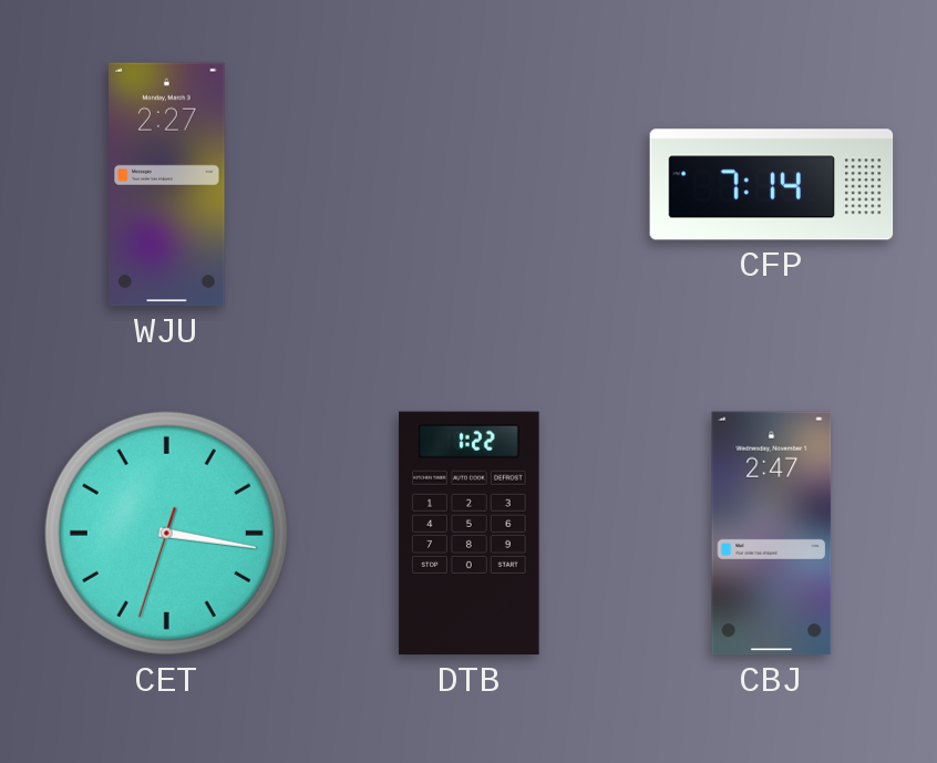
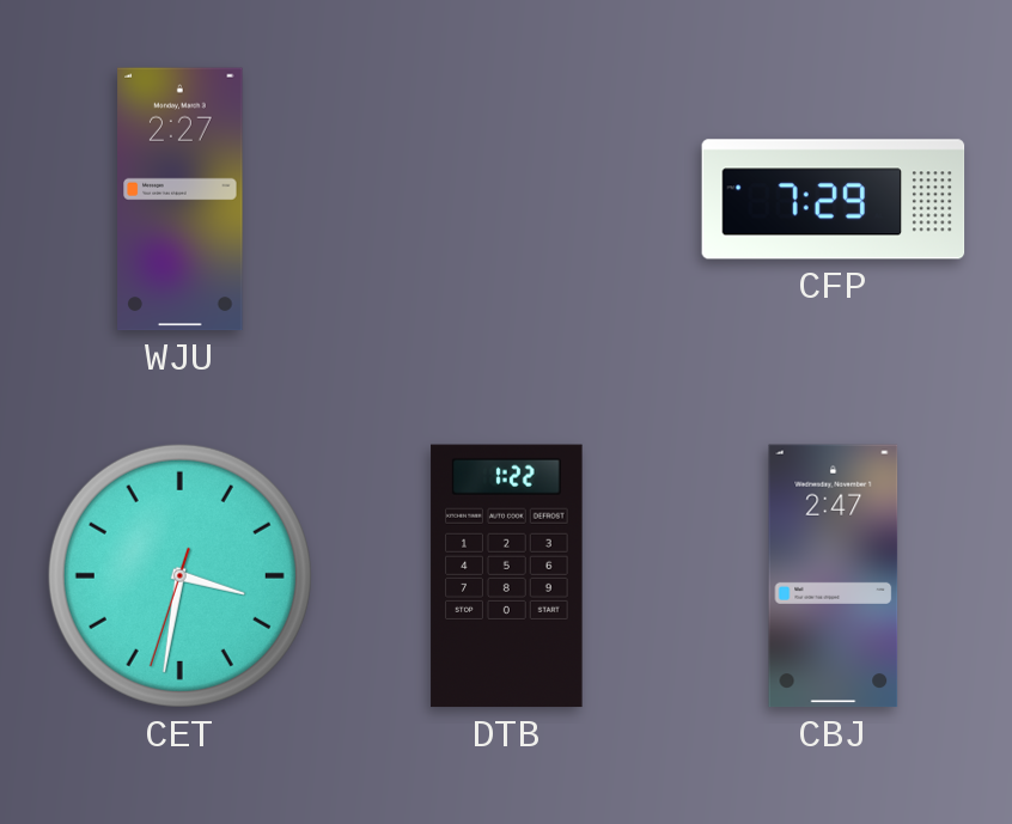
CFP: 7:14 -> 7:29 (834, 200)
CET: 3:16 -> 3:31 (179, 575)
